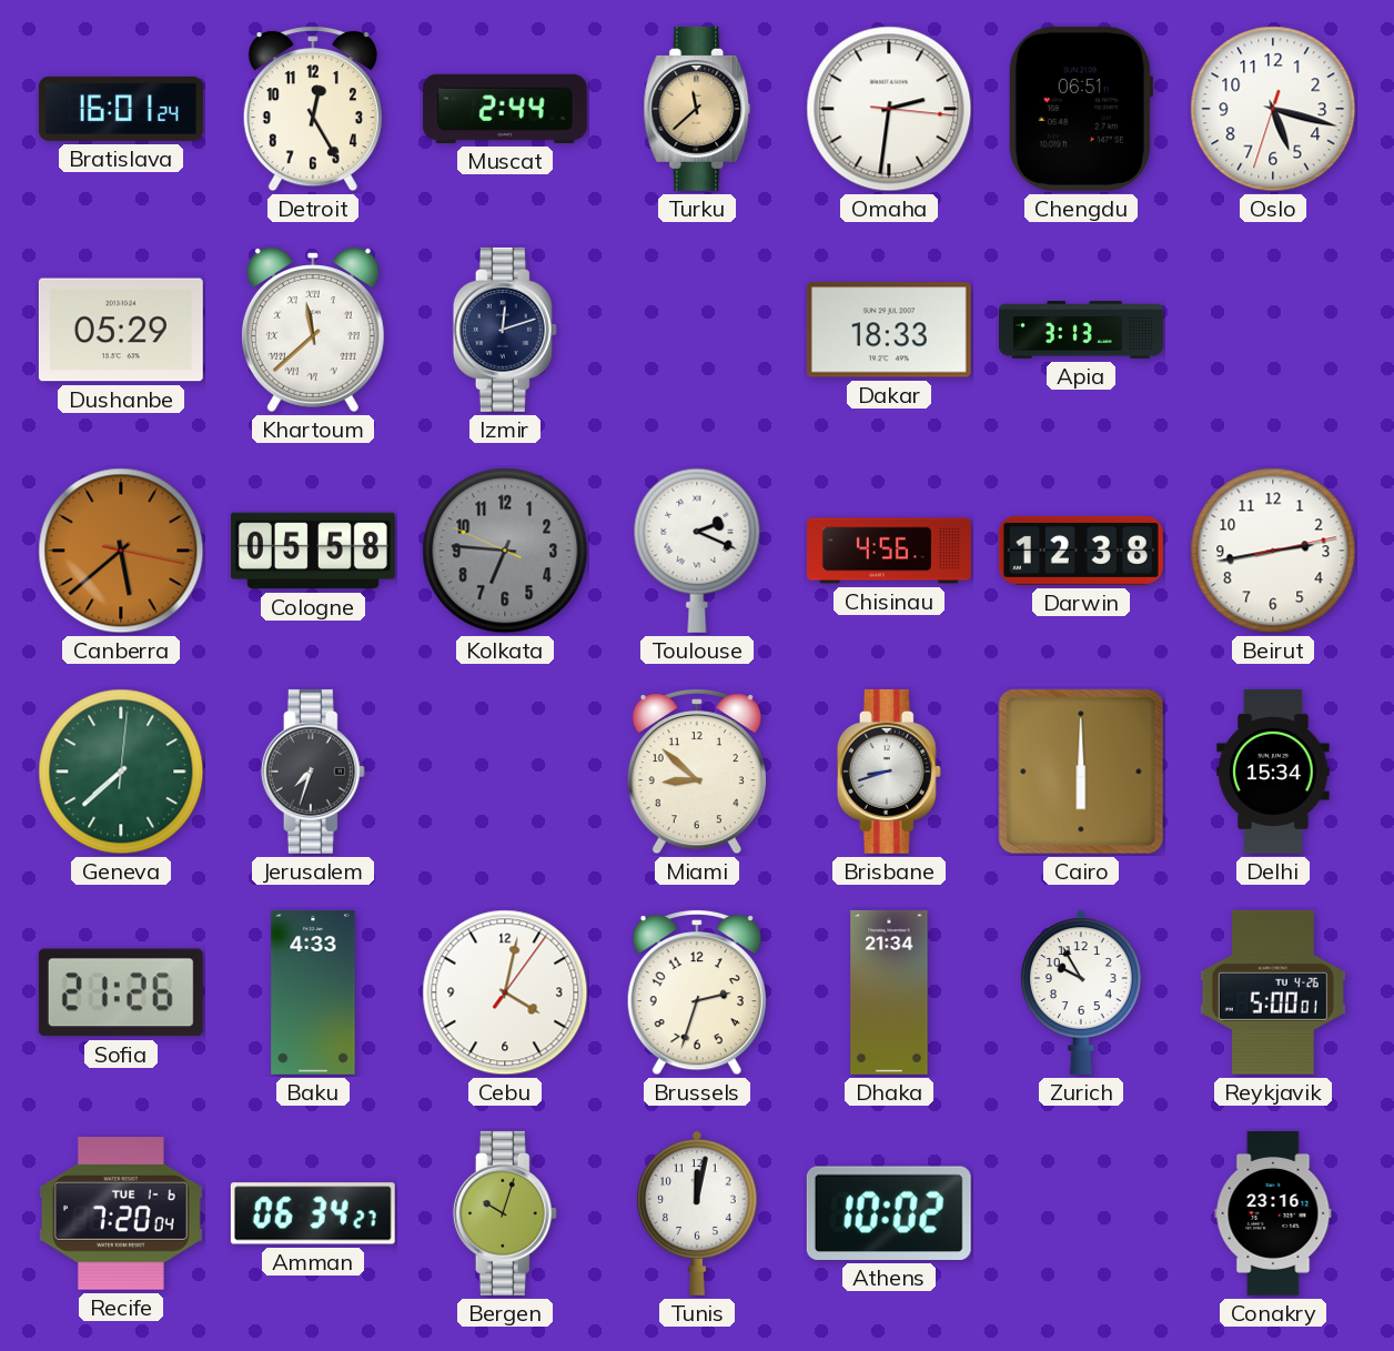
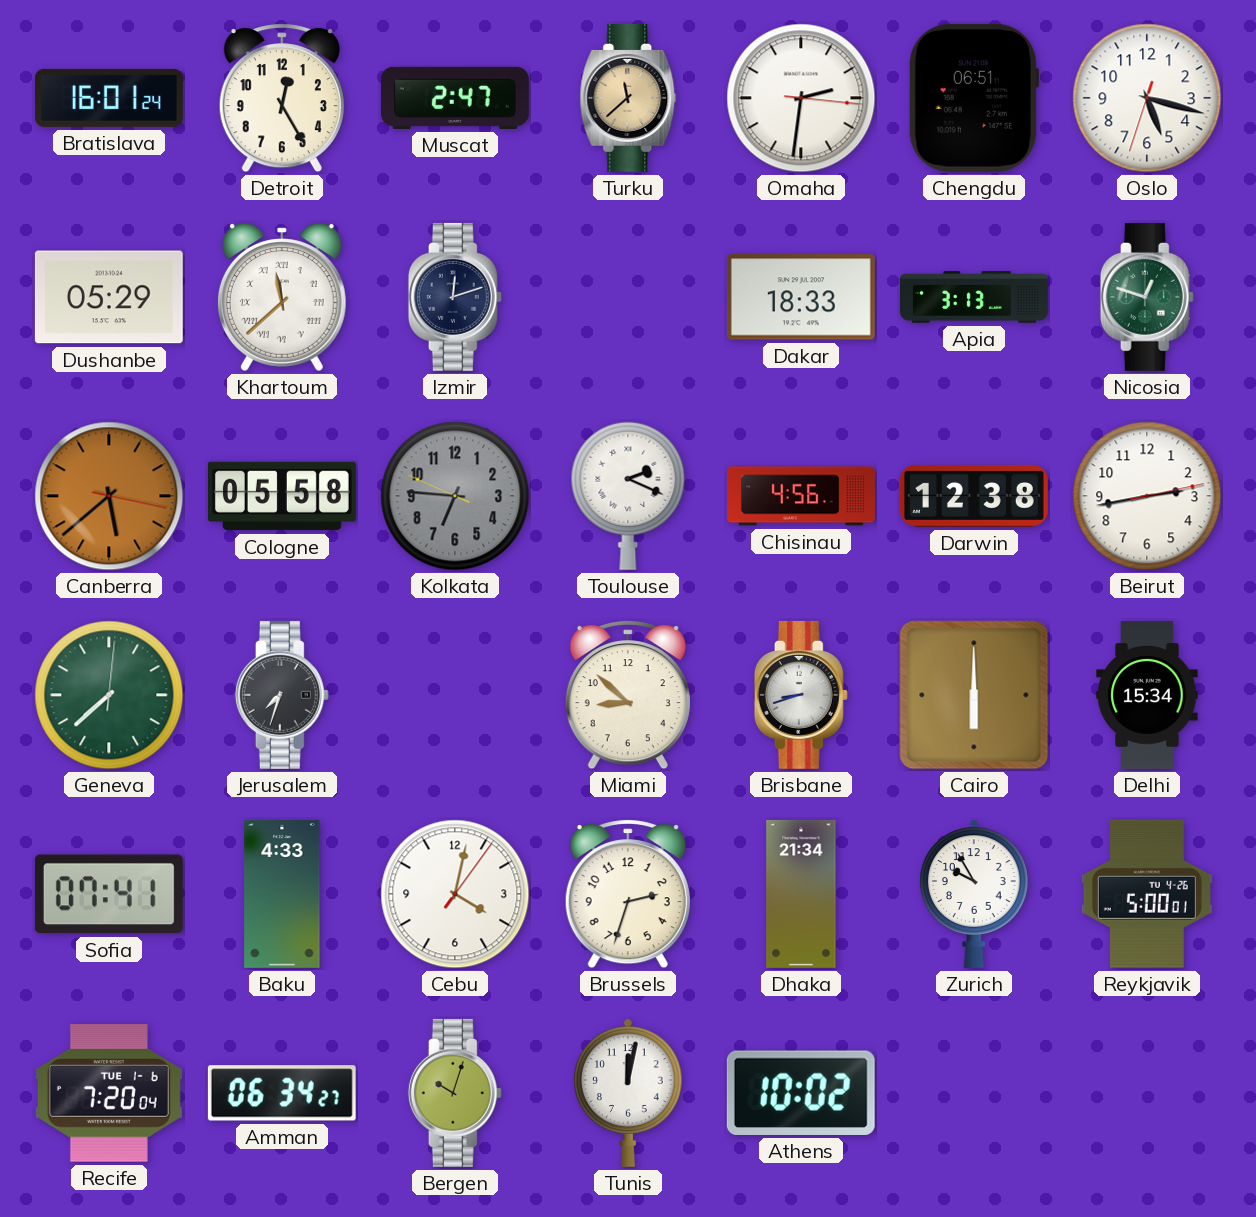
Muscat: 2:44 -> 2:47 (455, 98)
Nicosia: none -> 12:48 (1147, 297)
Sofia: 21:26 -> 07:41 (109, 894)
Conakry: 23:16 -> none (1273, 1213)
